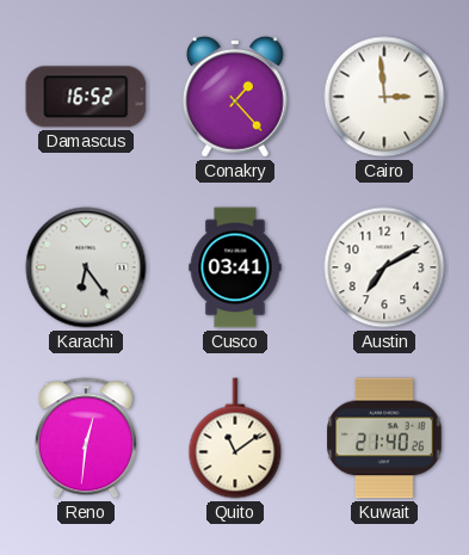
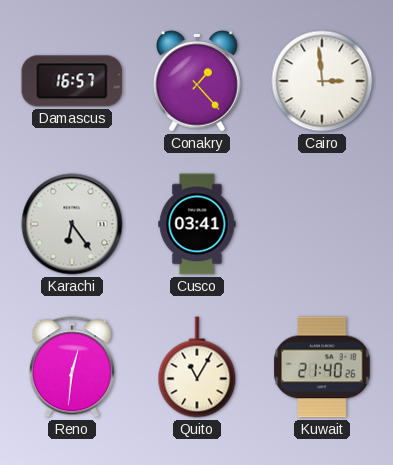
Damascus: 16:52 -> 16:57 (72, 81)
Austin: 7:10 -> none (384, 267)
Quito: 11:09 -> 11:05 (197, 367)
